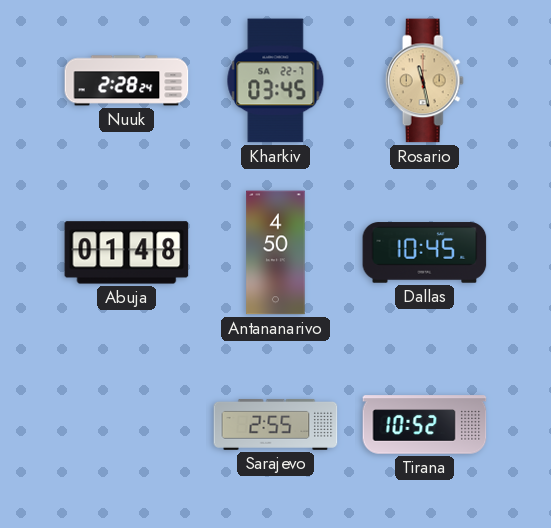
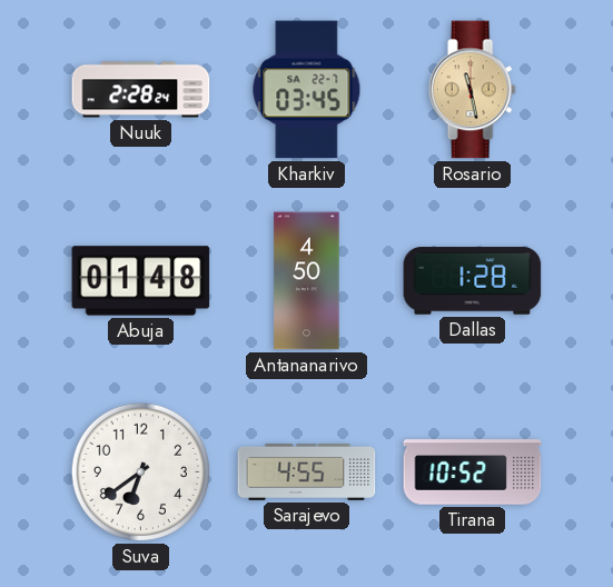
Dallas: 10:45 -> 1:28 (473, 281)
Suva: none -> 6:39 (140, 471)
Sarajevo: 2:55 -> 4:55 (307, 471)
